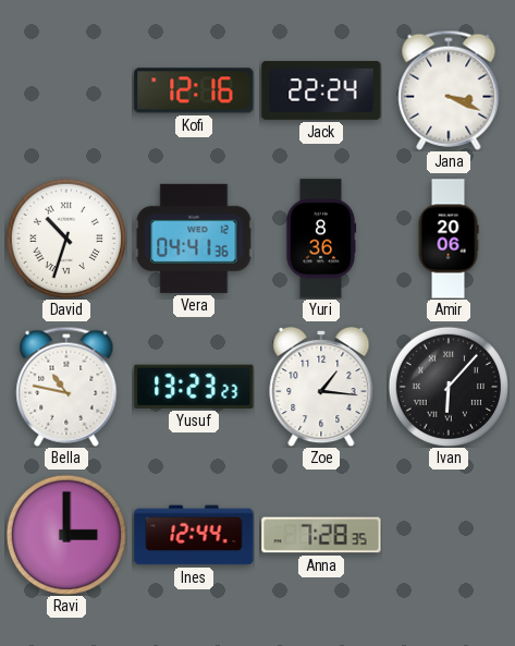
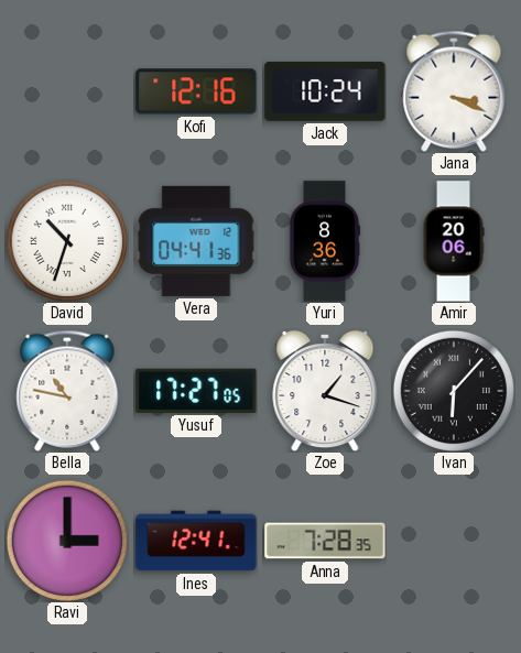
Jack: 22:24 -> 10:24 (325, 91)
Yusuf: 13:23 -> 17:27 (196, 391)
Zoe: 1:16 -> 1:18 (325, 391)
Ines: 12:44 -> 12:41 (196, 541)
